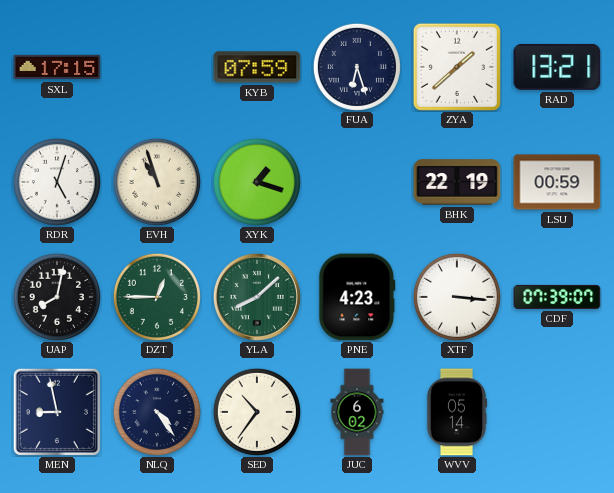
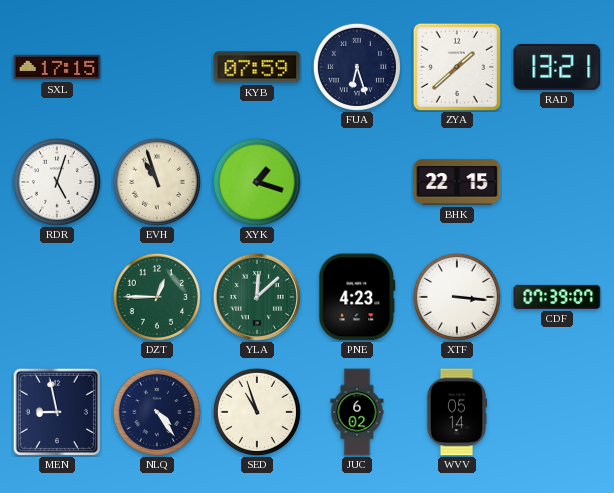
BHK: 22:19 -> 22:15 (457, 182)
LSU: 00:59 -> none (557, 182)
UAP: 8:02 -> none (57, 297)
YLA: 8:08 -> 12:08 (257, 297)
SED: 10:36 -> 10:57 (257, 412)
